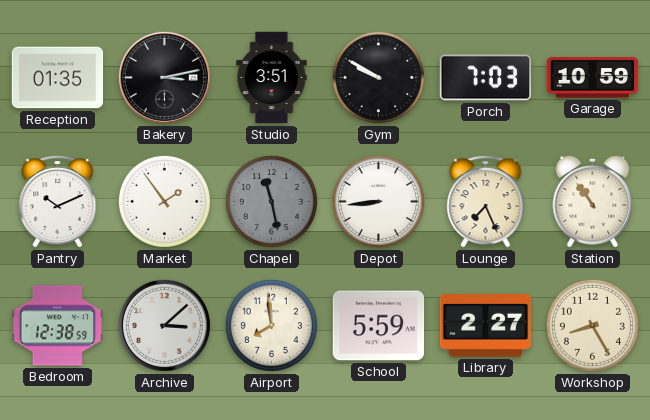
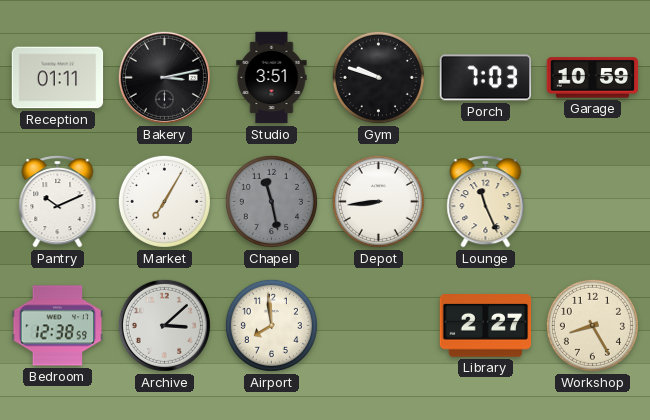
Reception: 01:35 -> 01:11 (58, 78)
Gym: 9:50 -> 9:48 (378, 77)
Market: 1:54 -> 7:05 (164, 201)
Lounge: 7:26 -> 11:26 (486, 202)
Station: 10:54 -> none (593, 201)
School: 5:59 -> none (379, 326)
